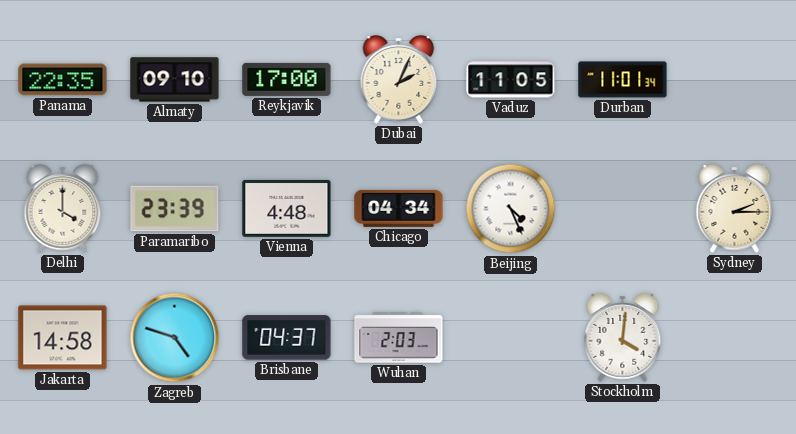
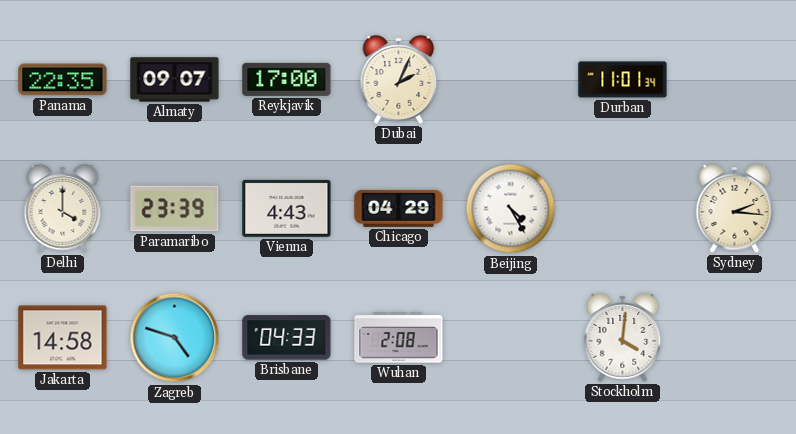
Almaty: 09:10 -> 09:07 (175, 80)
Vaduz: 11:05 -> none (511, 80)
Vienna: 4:48 -> 4:43 (287, 208)
Chicago: 04:34 -> 04:29 (399, 208)
Beijing: 4:26 -> 4:25 (511, 209)
Sydney: 2:15 -> 2:16 (735, 209)
Brisbane: 04:37 -> 04:33 (287, 338)
Wuhan: 2:03 -> 2:08 (399, 338)
